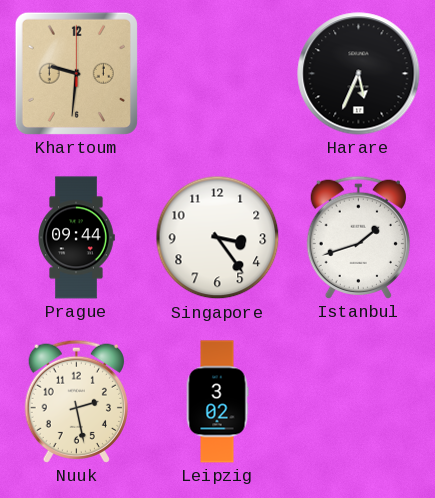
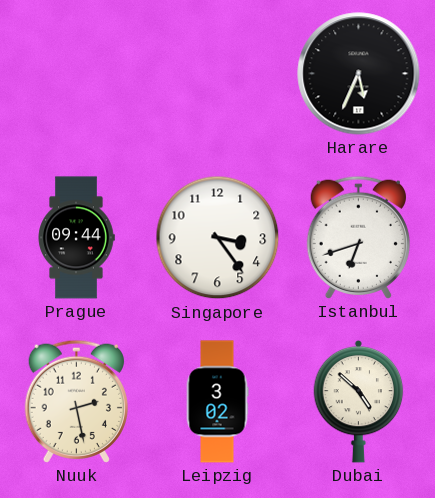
Khartoum: 9:31 -> none (76, 73)
Istanbul: 1:42 -> 6:42 (358, 237)
Dubai: none -> 4:52 (359, 401)
